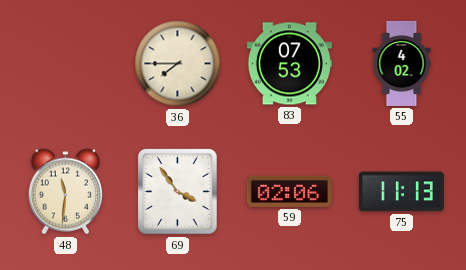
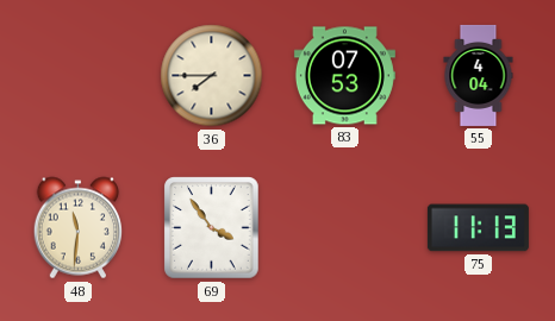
55: 4:02 -> 4:04 (479, 75)
59: 02:06 -> none (289, 191)
